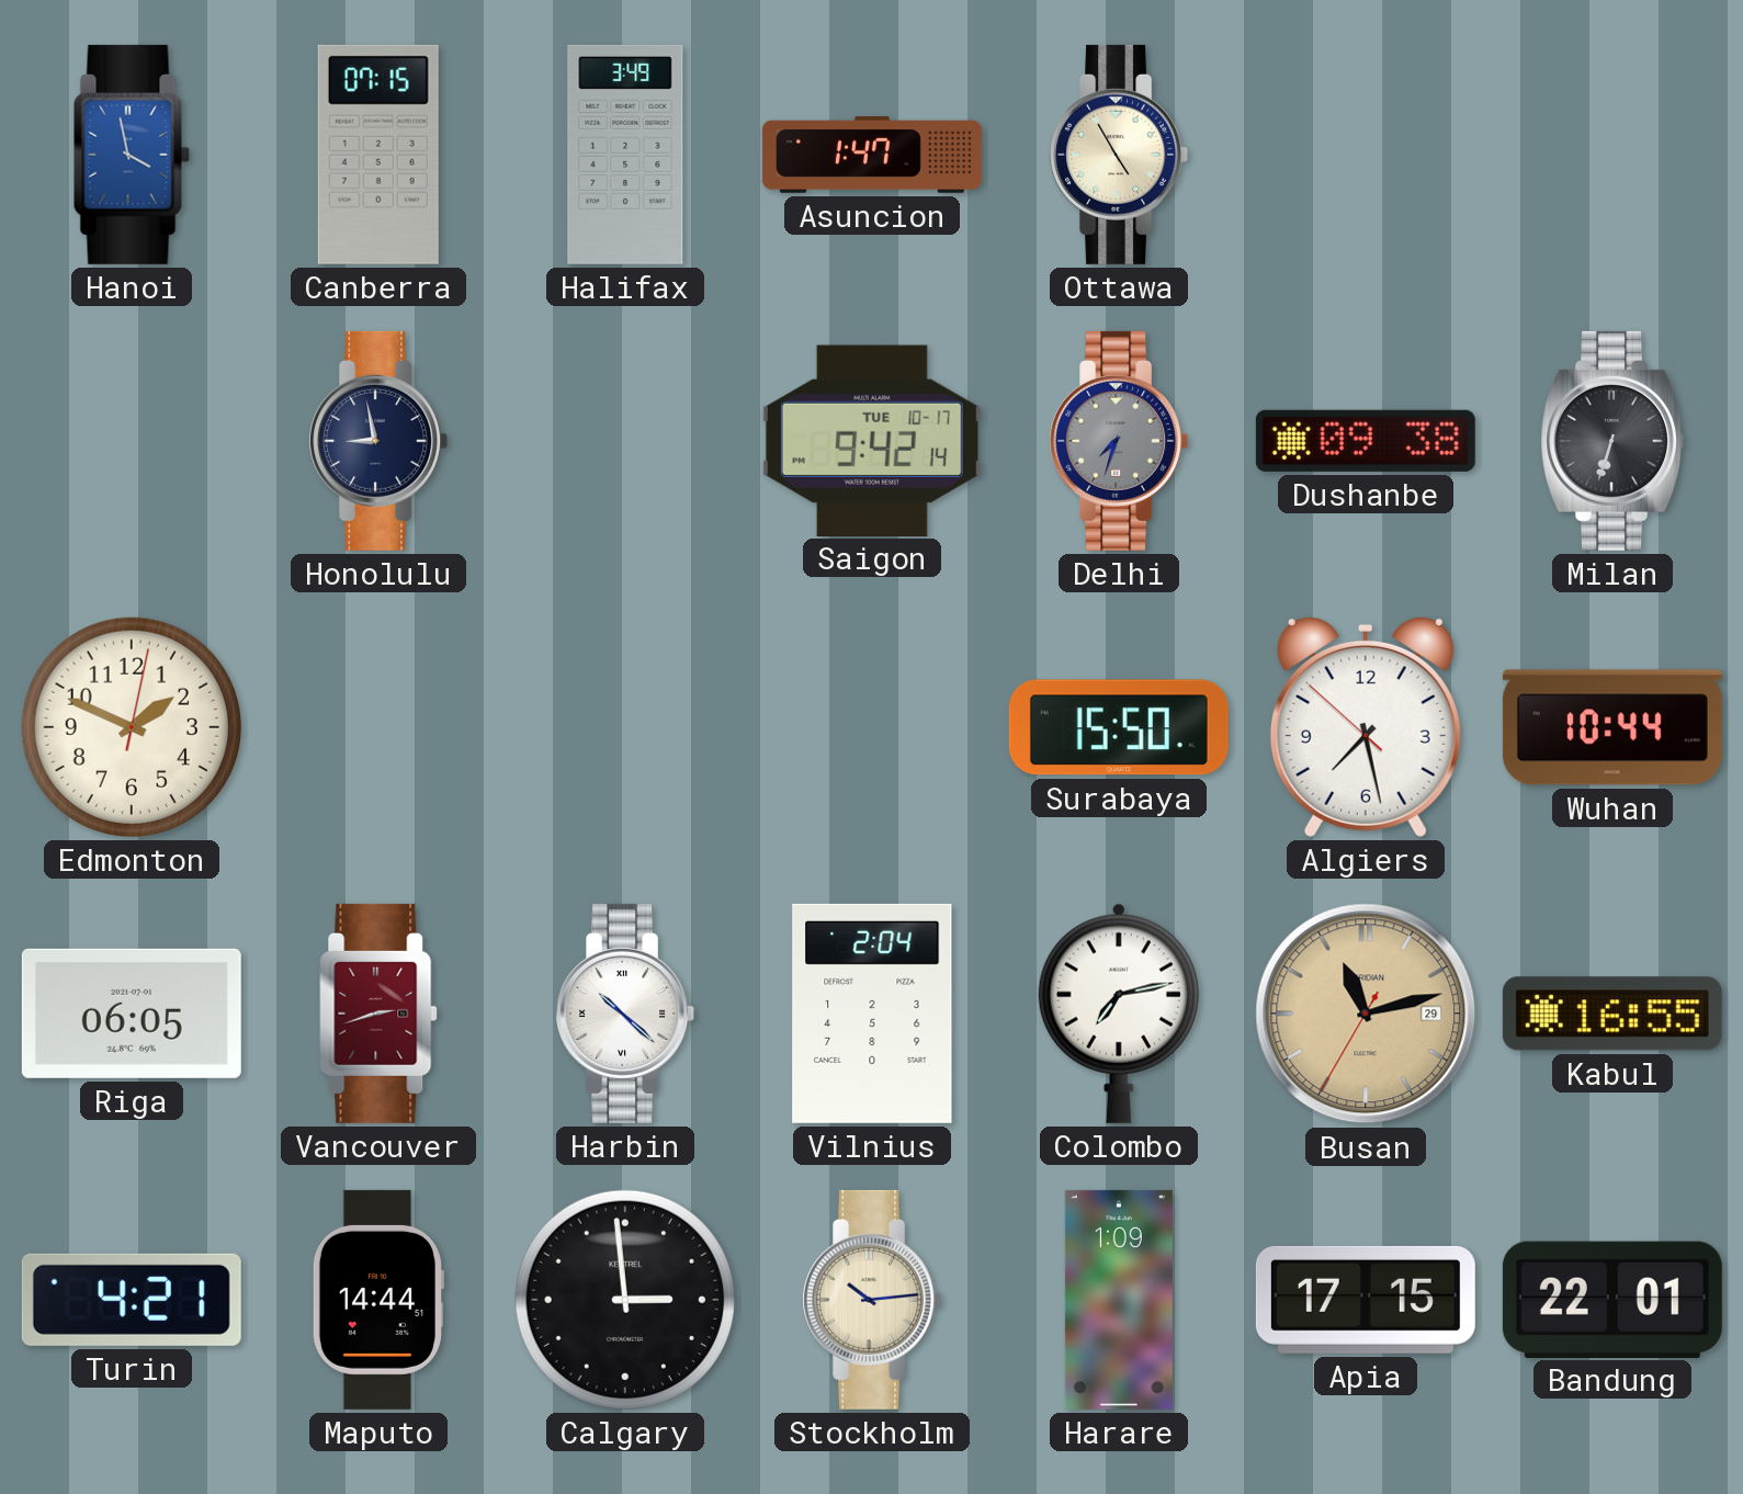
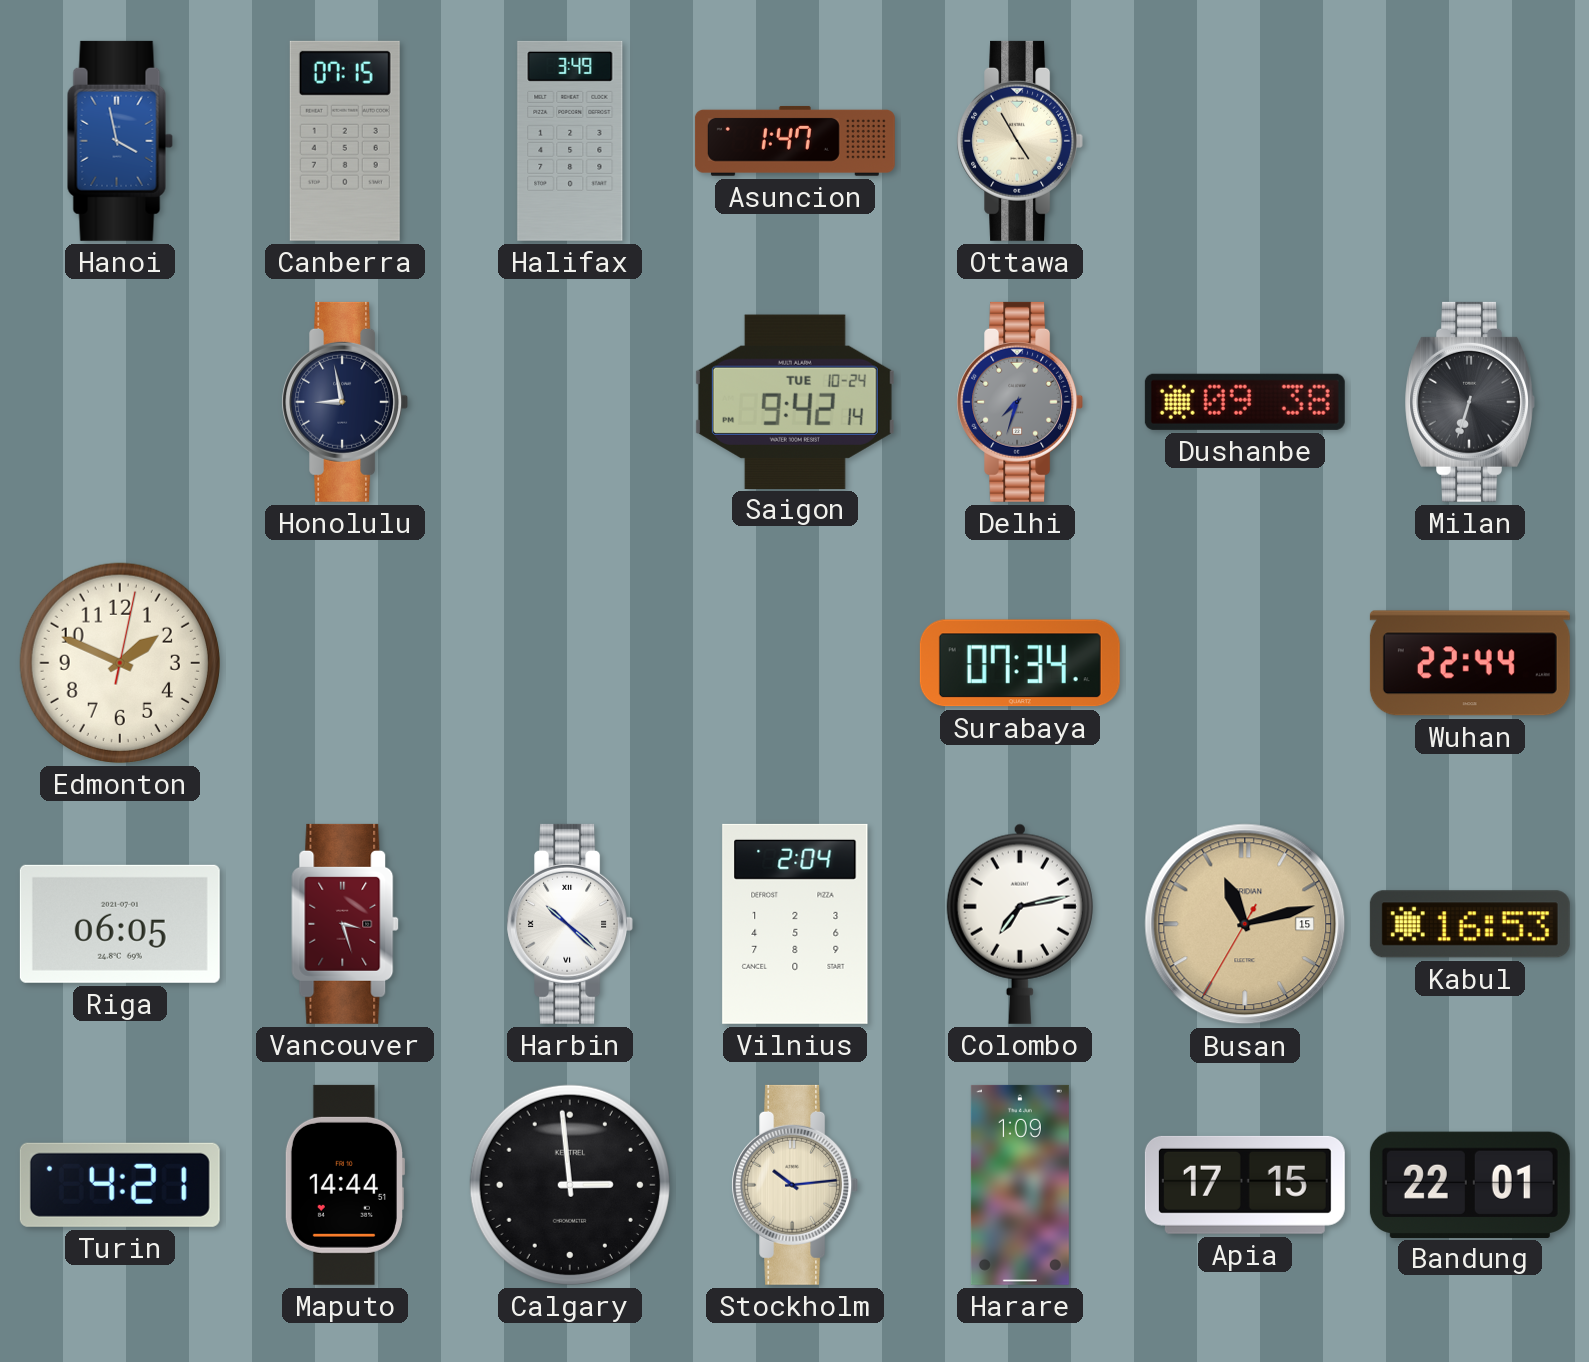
Saigon date: TUE 10-17 -> TUE 10-24 (795, 401)
Surabaya: 15:50 -> 07:34 (1020, 663)
Algiers: 7:27 -> none (1366, 726)
Wuhan: 10:44 -> 22:44 (1470, 663)
Vancouver: 2:42 -> 3:27 (345, 924)
Busan date: 29 -> 15 (1245, 924)
Kabul: 16:55 -> 16:53 (1470, 924)
